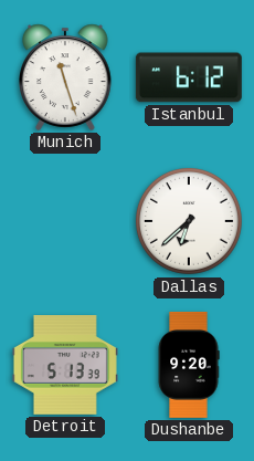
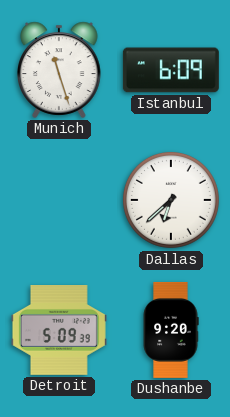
Istanbul: 6:12 -> 6:09 (171, 70)
Detroit: 5:13 -> 5:09 (59, 331)
